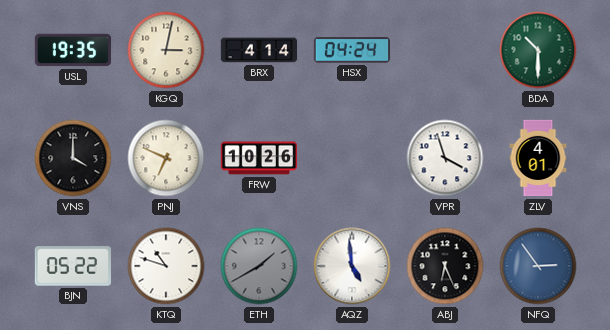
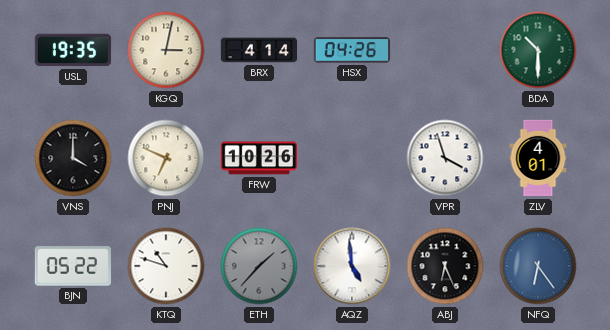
HSX: 04:24 -> 04:26 (352, 50)
ETH: 1:40 -> 1:37 (259, 266)
NFQ: 2:54 -> 6:24 (538, 266)
